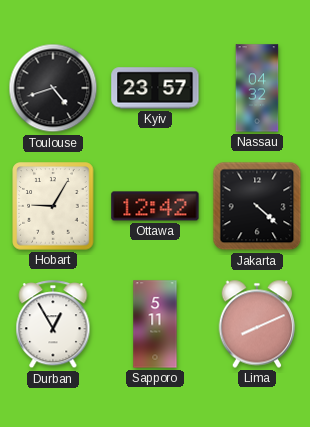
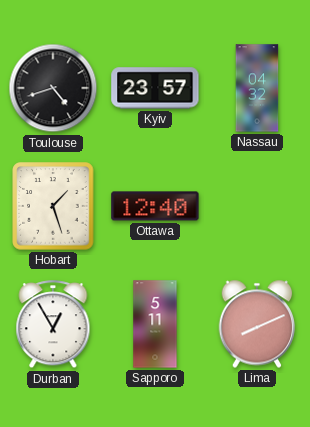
Hobart: 9:05 -> 1:27 (53, 206)
Ottawa: 12:42 -> 12:40 (155, 206)
Jakarta: 4:22 -> none (257, 206)
